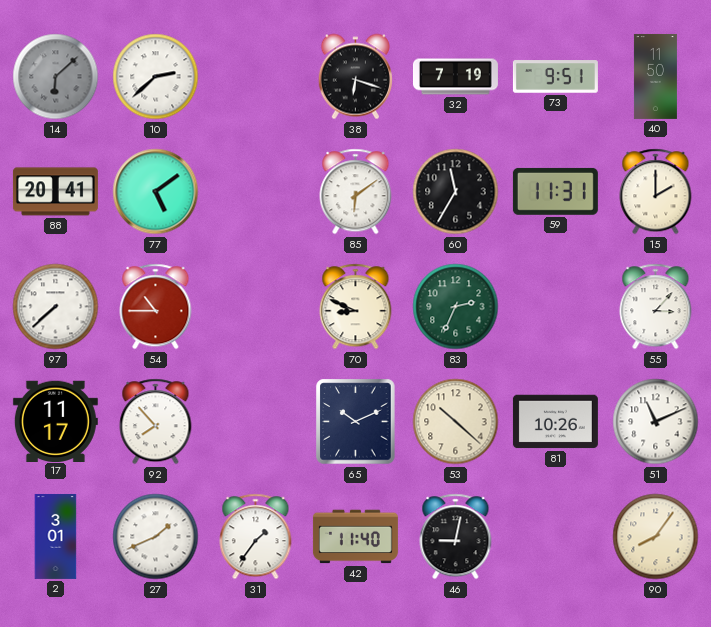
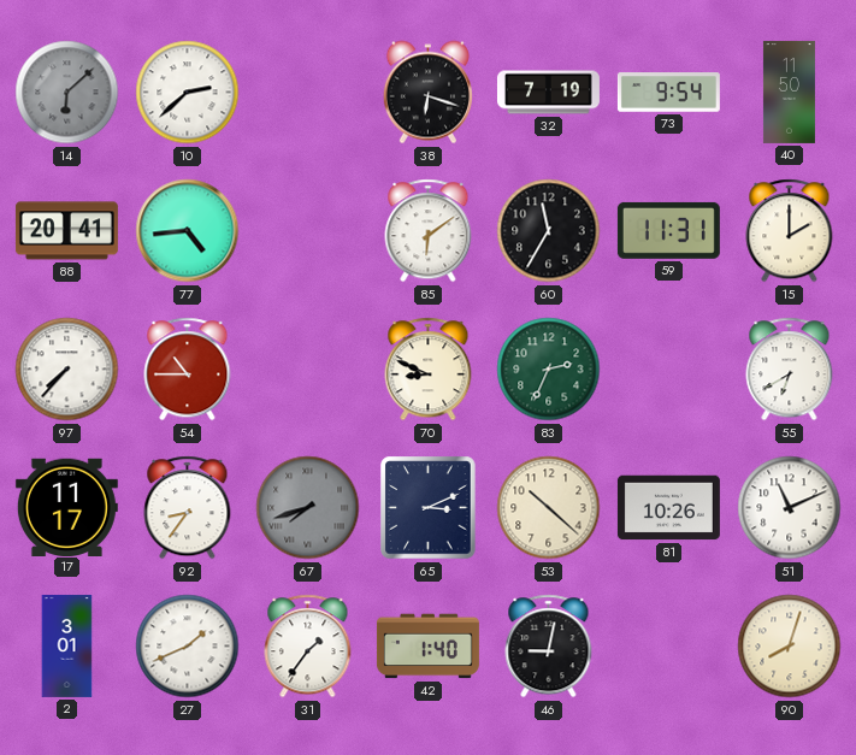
73: 9:51 -> 9:54 (668, 93)
77: 5:09 -> 4:44 (188, 231)
97: 7:38 -> 7:37 (67, 370)
55: 3:07 -> 6:40 (790, 370)
92: 7:53 -> 8:36 (188, 508)
67: none -> 7:42 (308, 508)
65: 10:11 -> 3:11 (429, 508)
42: 11:40 -> 1:40 (427, 647)
90: 8:06 -> 8:03 (790, 647)
